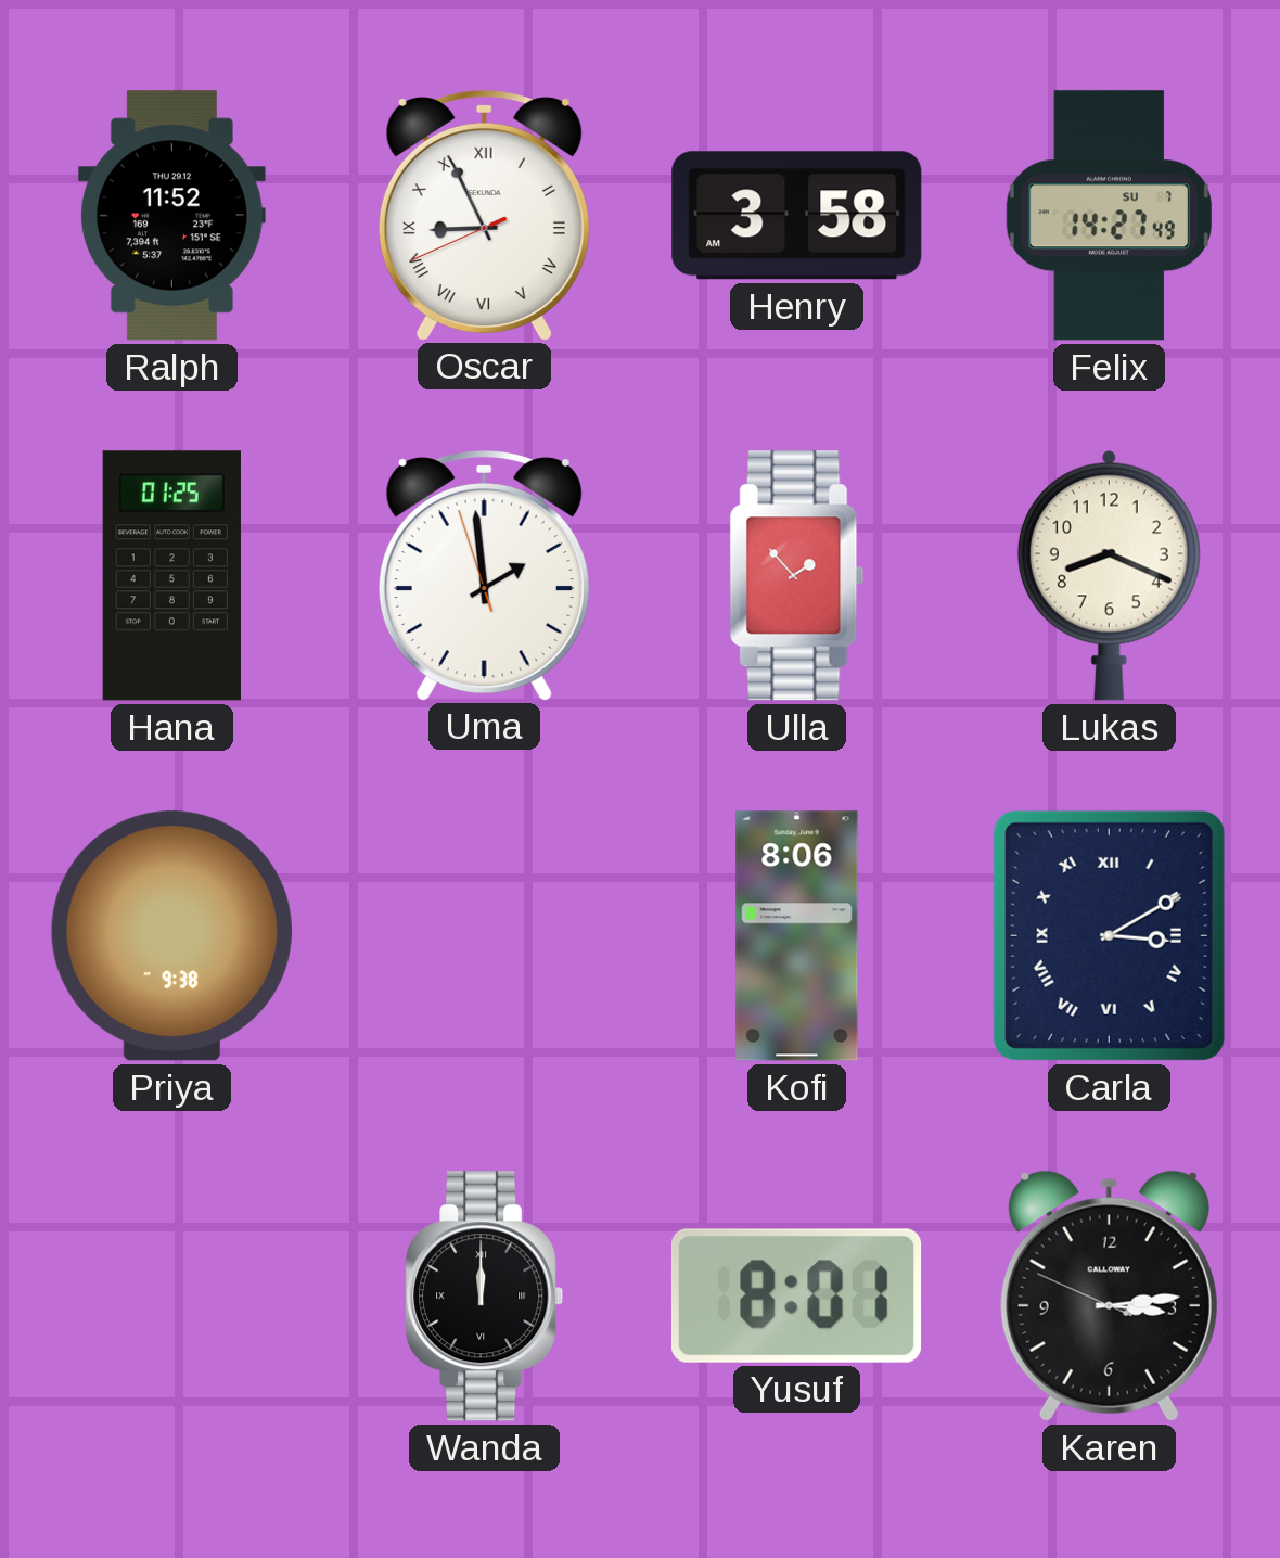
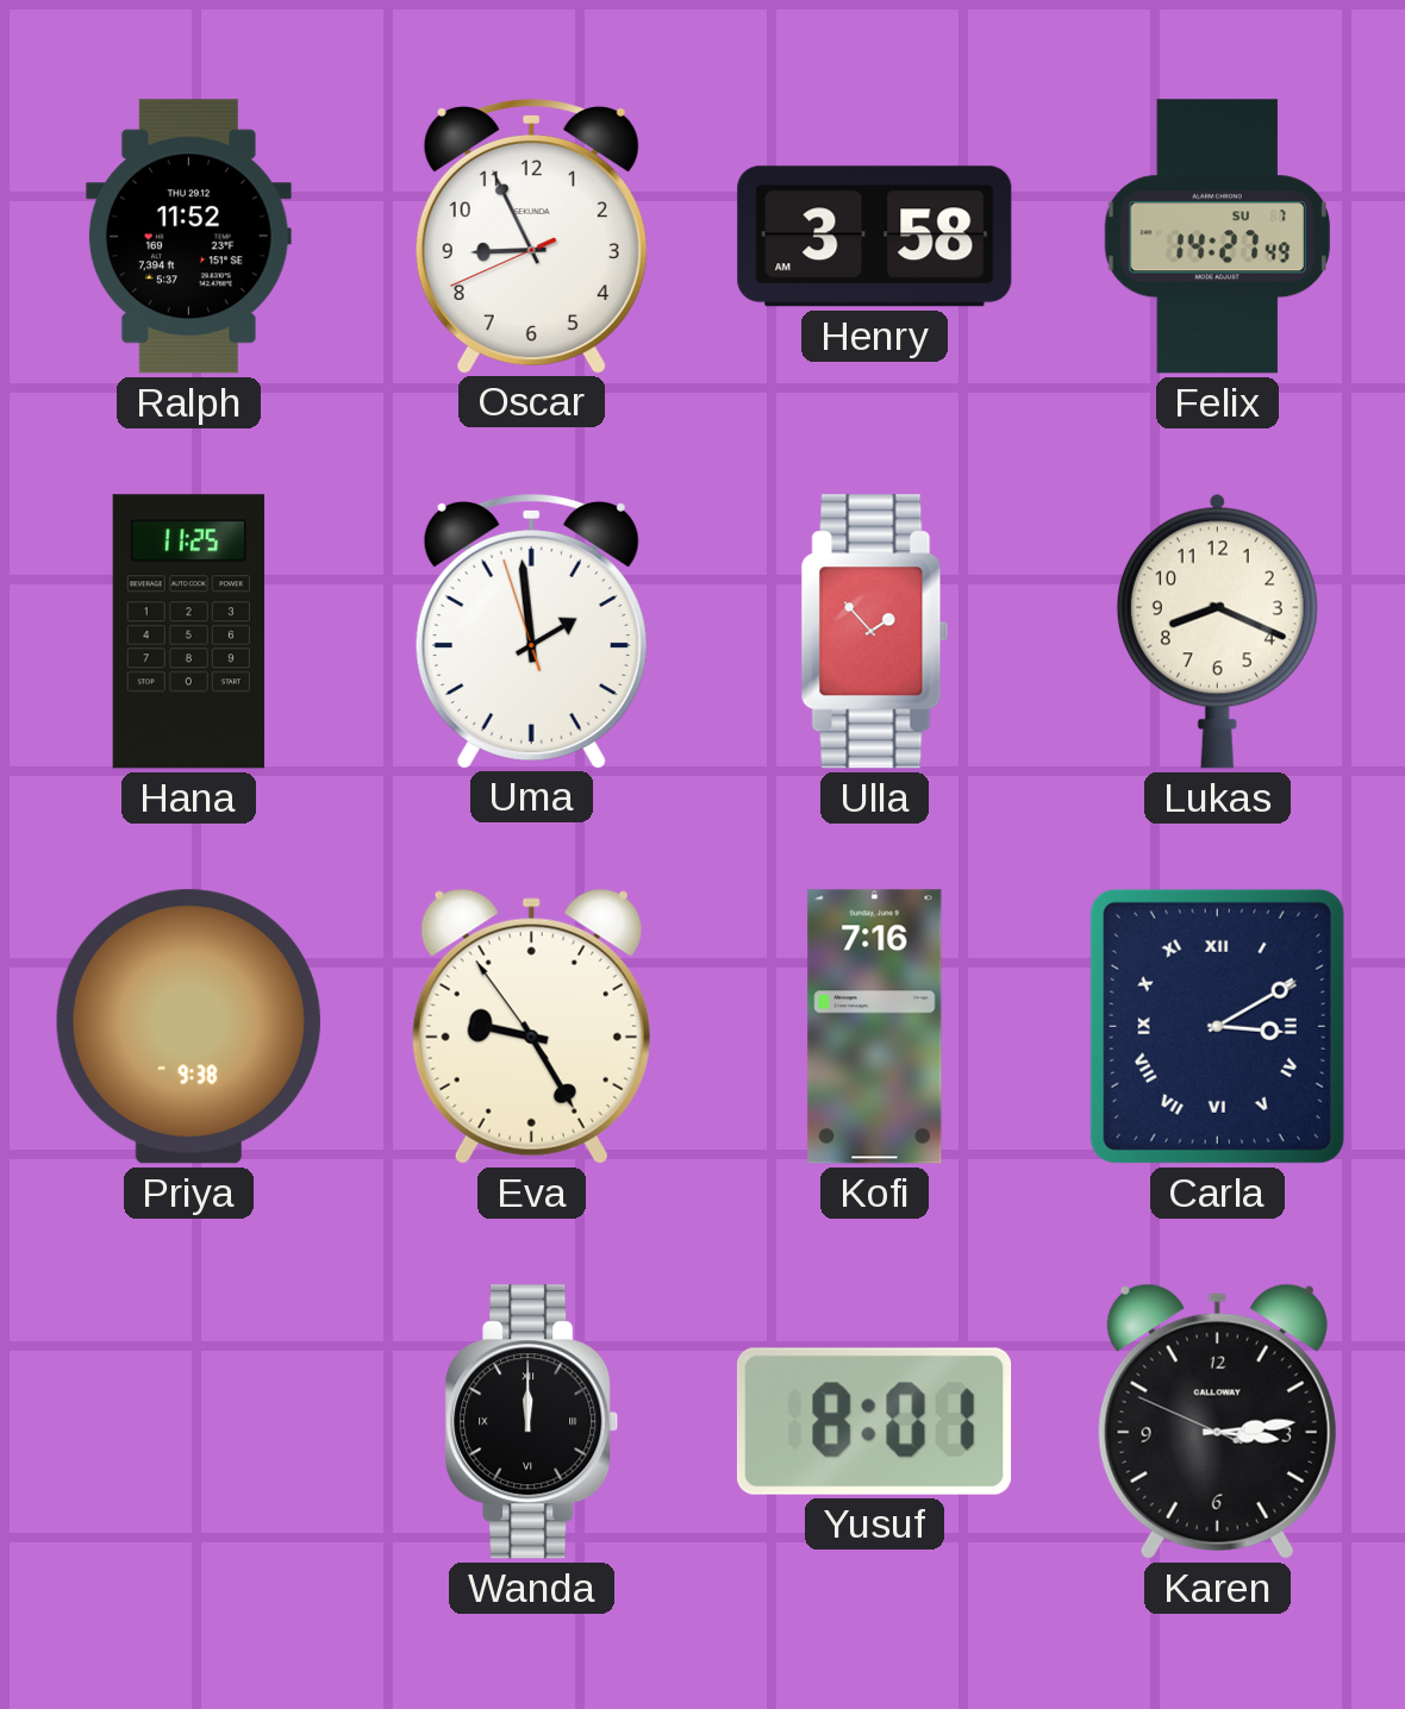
Oscar numerals: Roman -> Arabic (531, 236)
Hana: 01:25 -> 11:25 (188, 632)
Eva: none -> 9:24 (531, 1026)
Kofi: 8:06 -> 7:16 (875, 1027)
